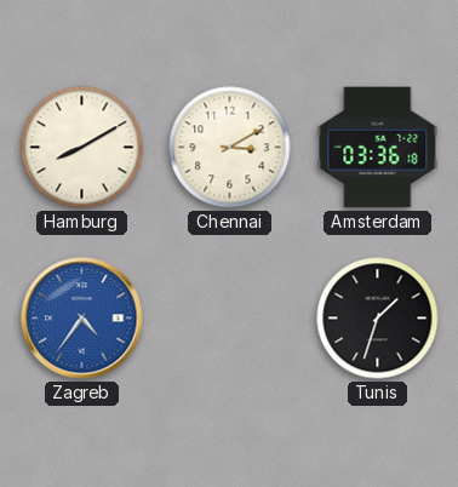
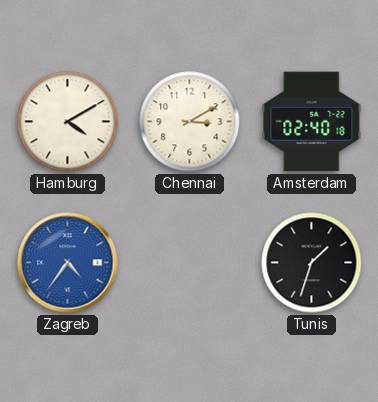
Hamburg: 8:10 -> 4:10 (68, 122)
Amsterdam: 03:36 -> 02:40 (312, 122)
